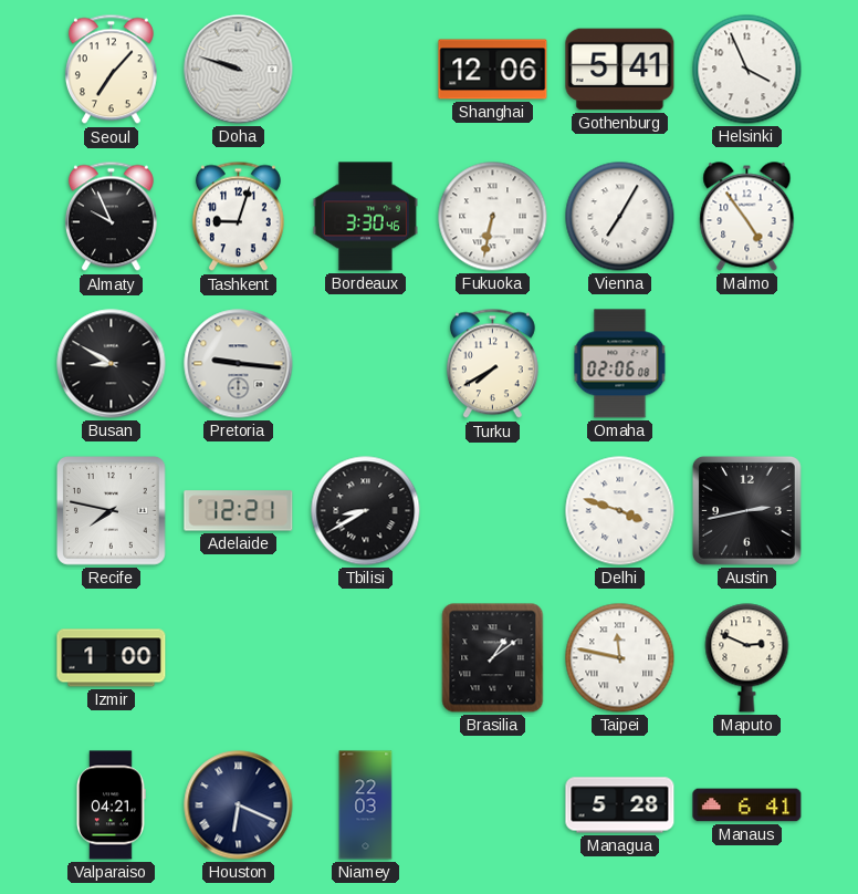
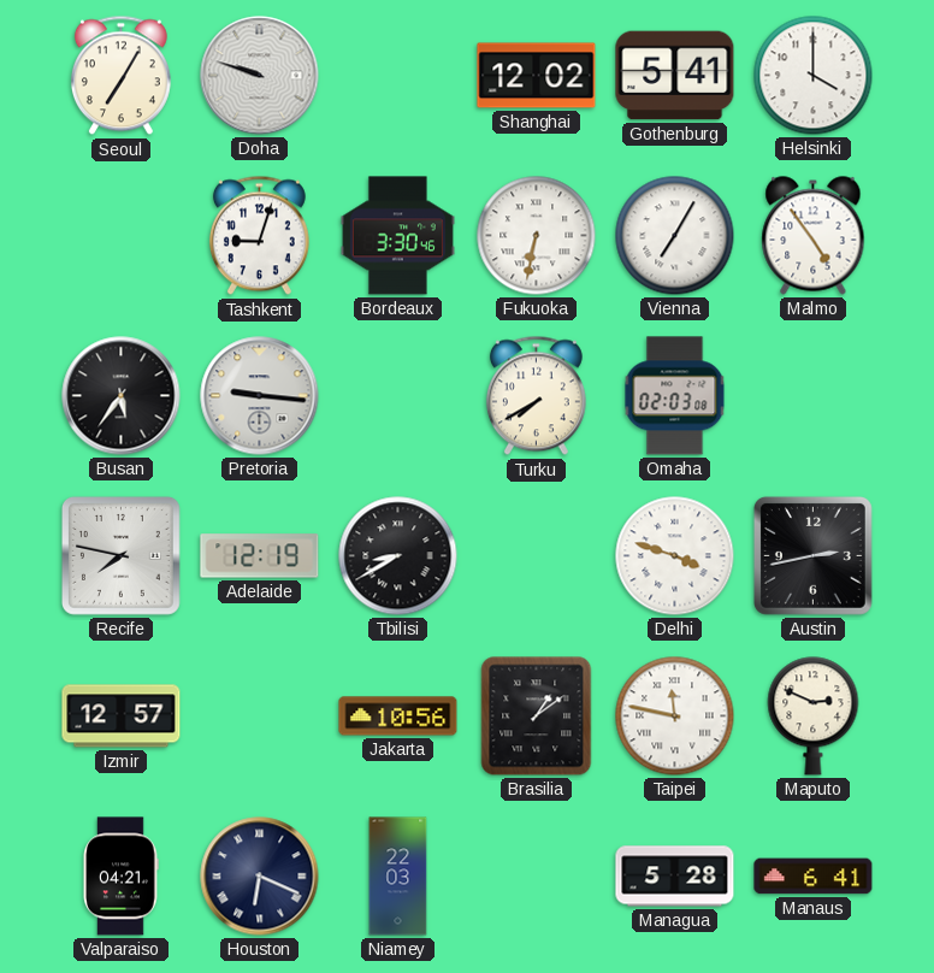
Seoul: 7:07 -> 7:05 (120, 76)
Shanghai: 12:06 -> 12:02 (537, 76)
Helsinki: 3:56 -> 4:00 (814, 76)
Almaty: 9:56 -> none (111, 217)
Busan: 8:50 -> 5:36 (122, 396)
Omaha: 02:06 -> 02:03 (675, 396)
Adelaide: 12:21 -> 12:19 (260, 556)
Izmir: 1:00 -> 12:57 (122, 717)
Jakarta: none -> 10:56 (398, 717)
